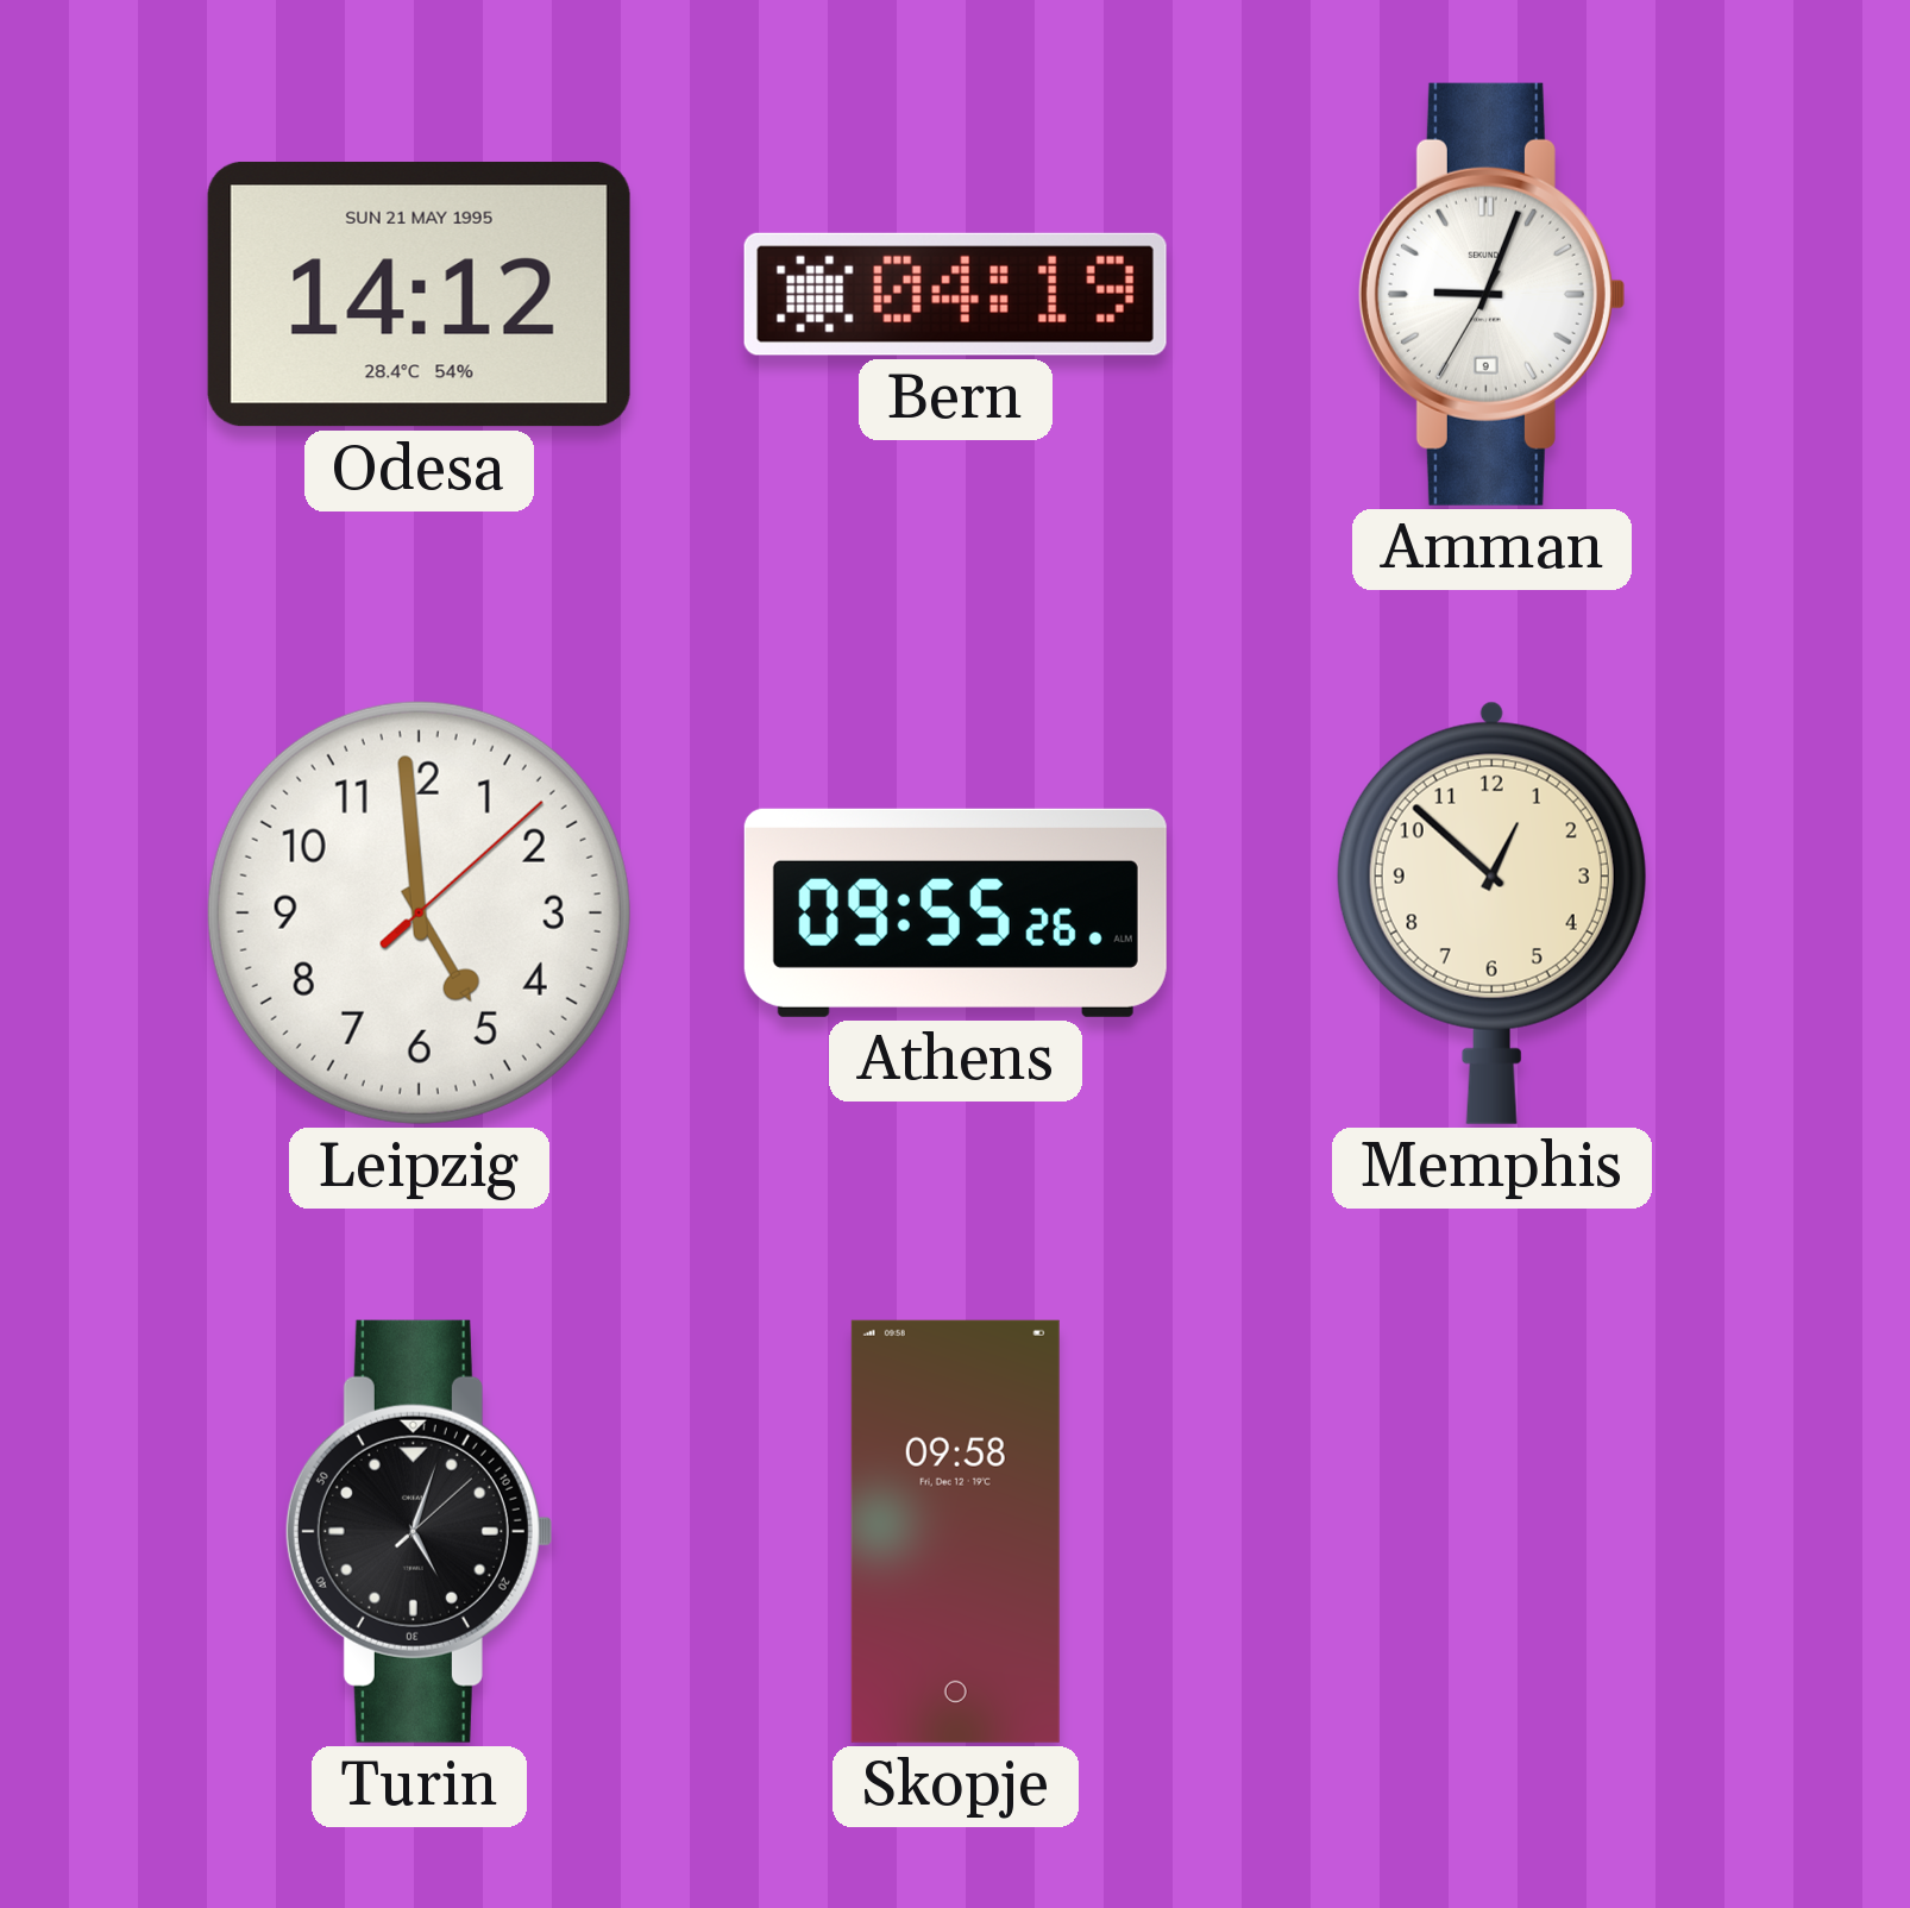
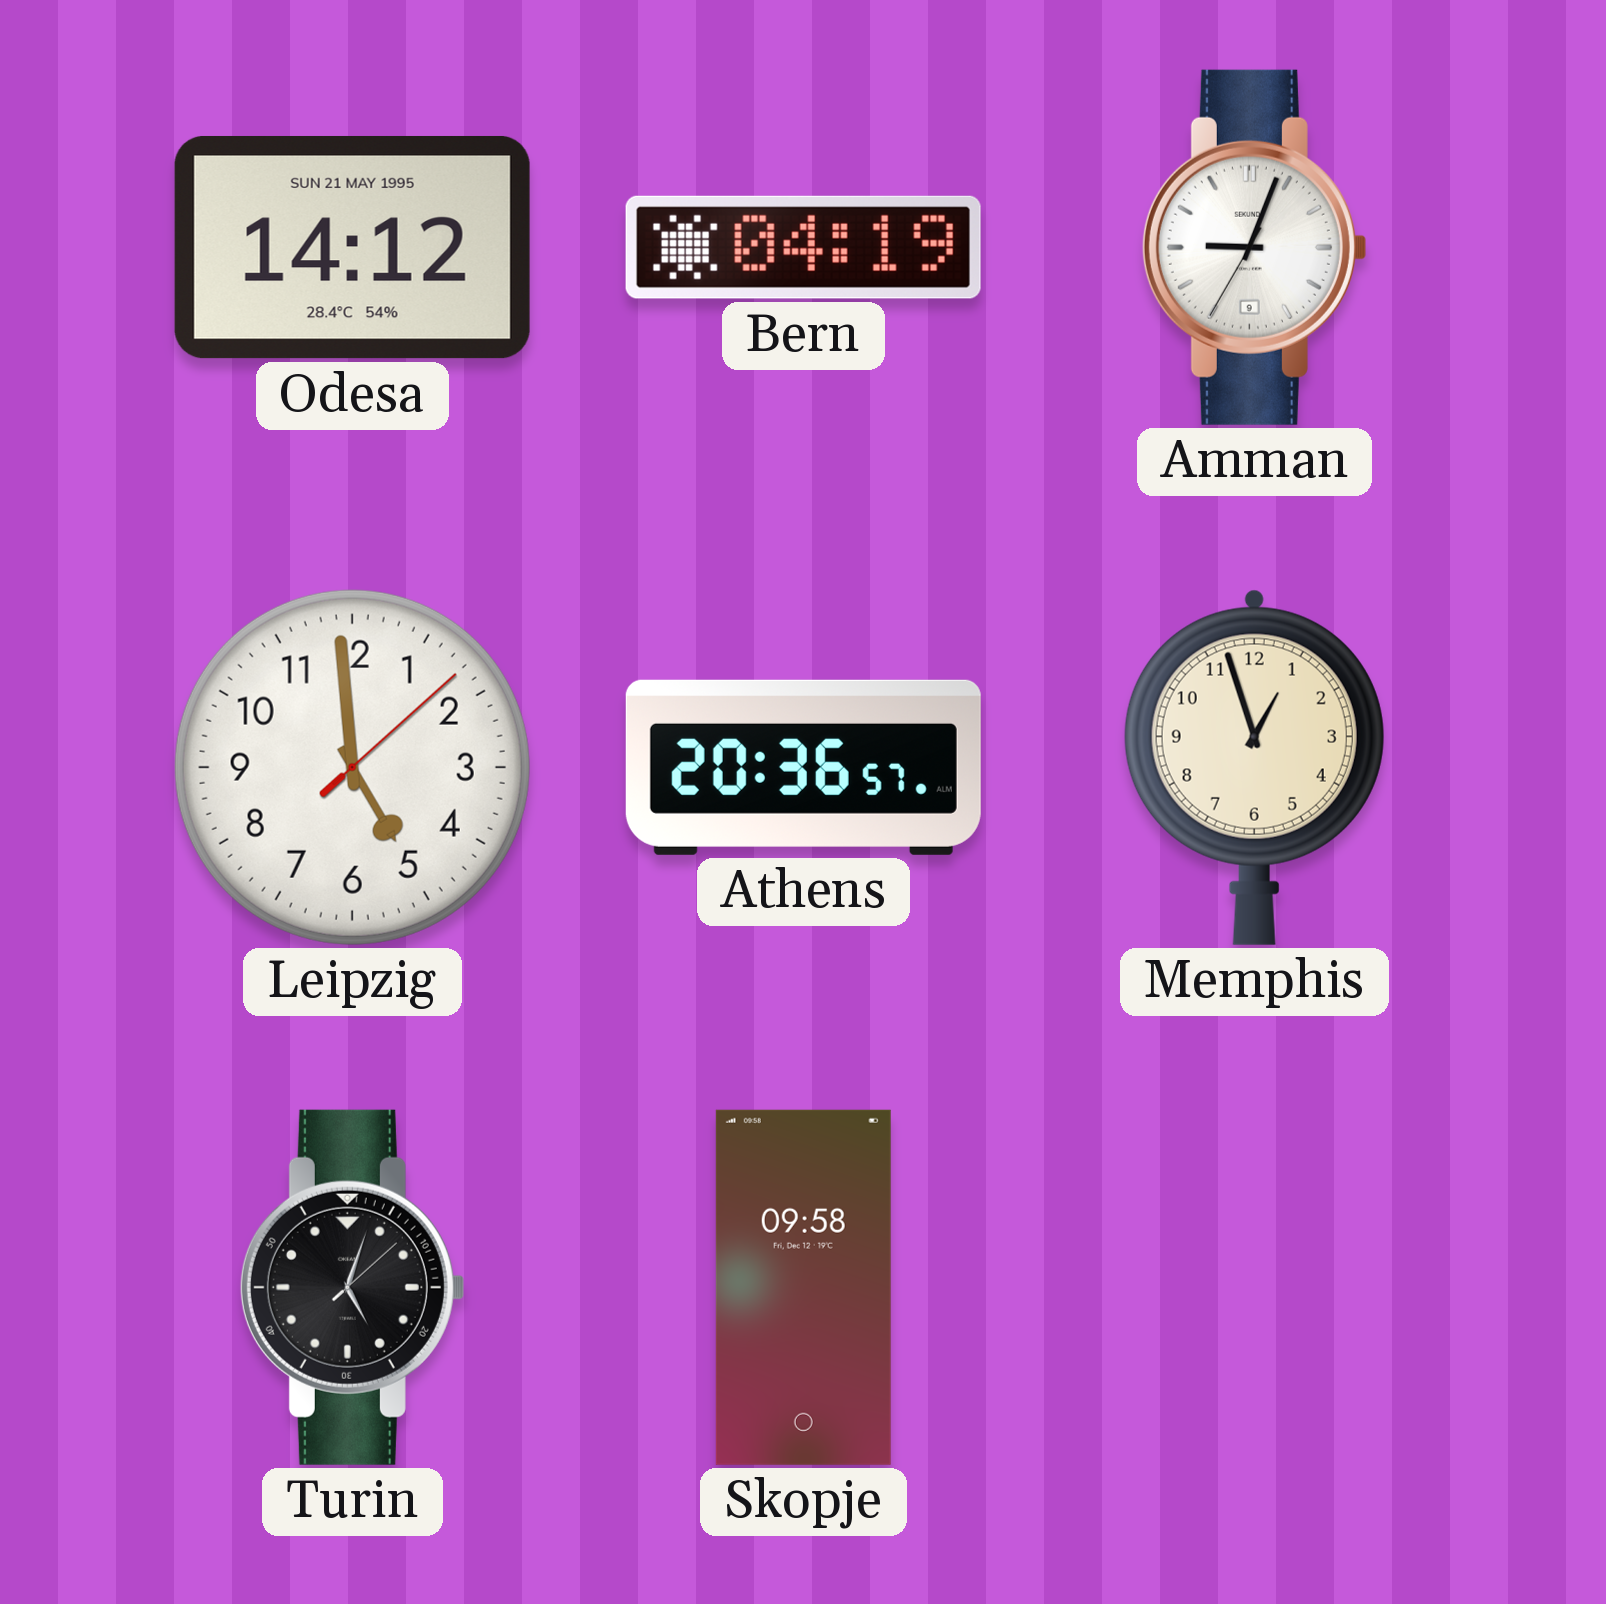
Athens: 09:55 -> 20:36 (803, 767)
Memphis: 12:52 -> 12:57 (1254, 767)
